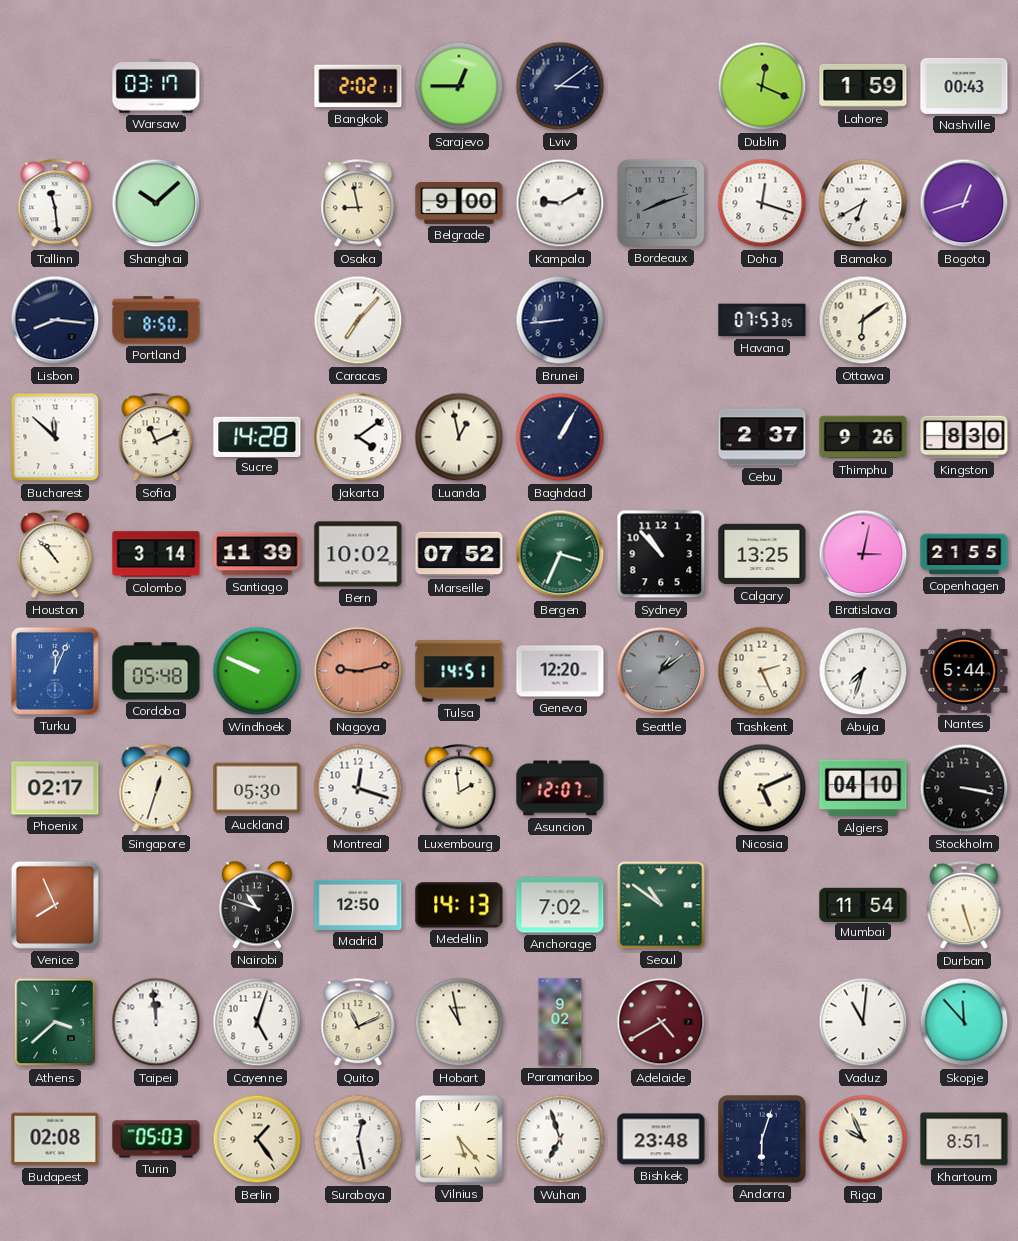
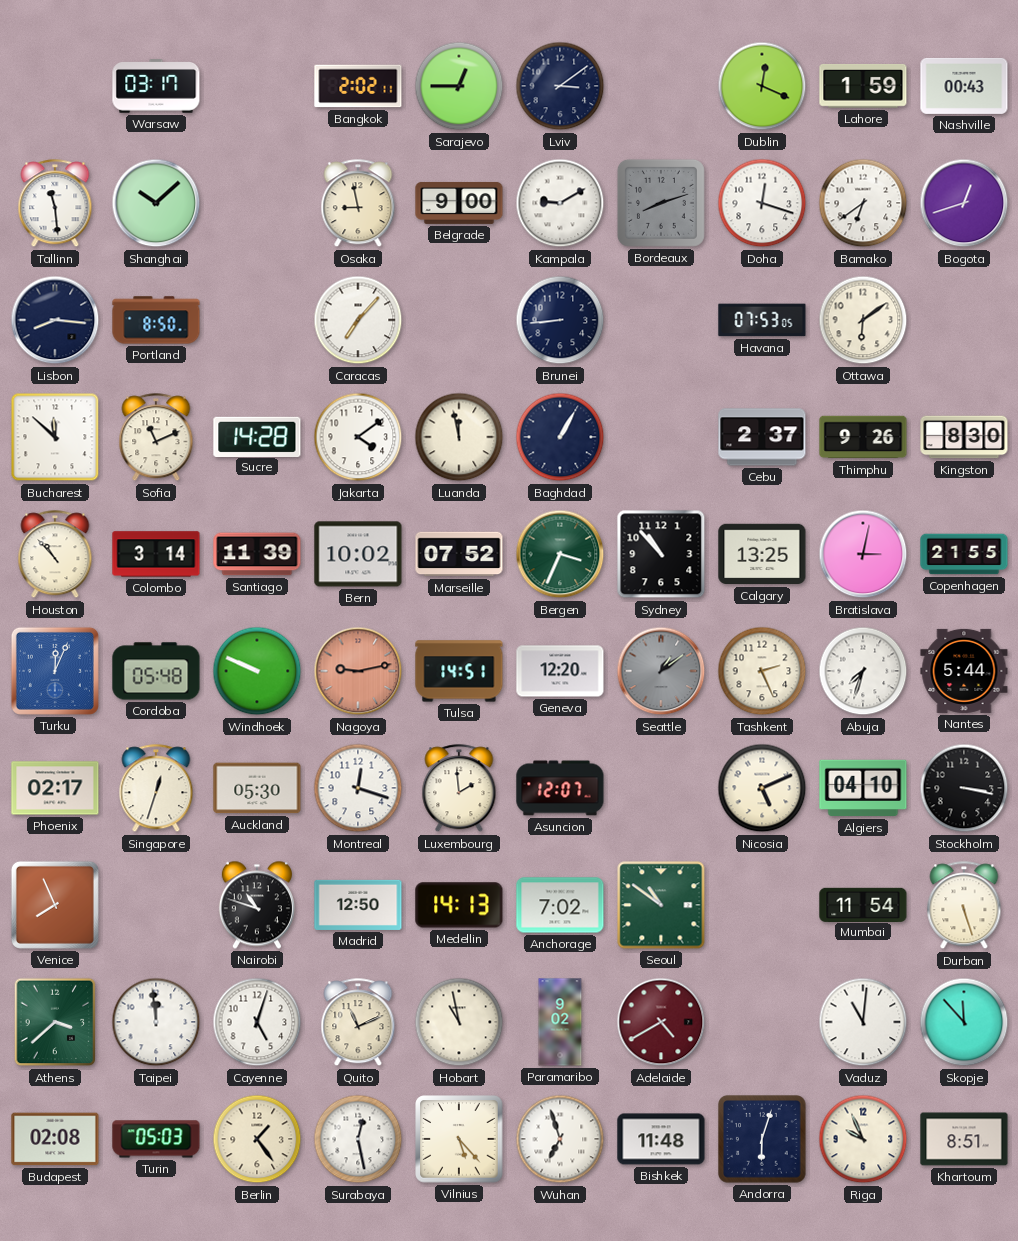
Bamako: 6:40 -> 6:39 (863, 203)
Luanda: 12:58 -> 11:58 (459, 437)
Bishkek: 23:48 -> 11:48 (661, 1139)
